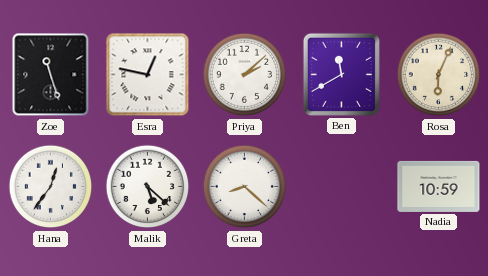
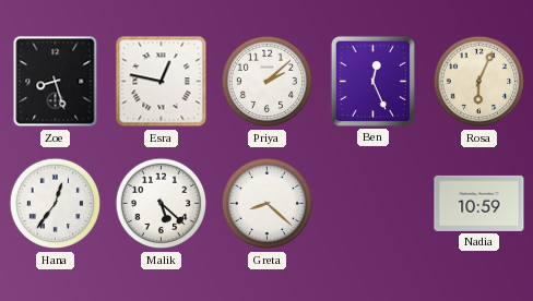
Zoe: 11:27 -> 8:27 (56, 82)
Ben: 11:40 -> 12:26 (372, 81)
